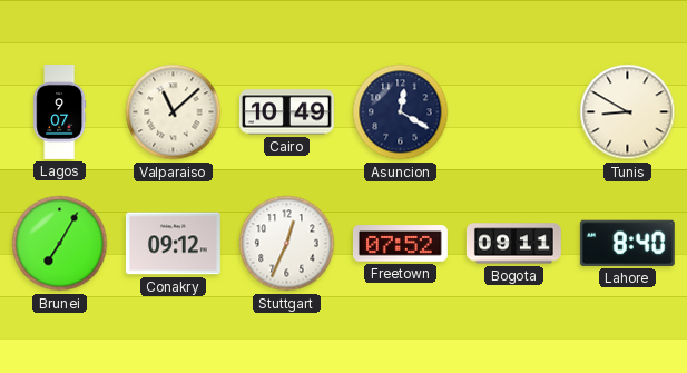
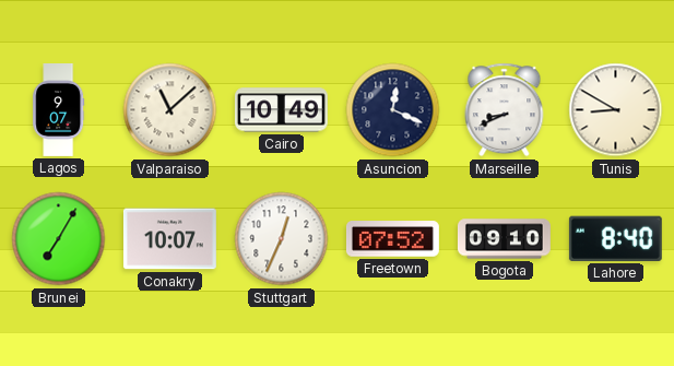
Asuncion: 12:20 -> 12:19 (393, 110)
Marseille: none -> 8:41 (505, 110)
Conakry: 09:12 -> 10:07 (169, 239)
Bogota: 09:11 -> 09:10 (504, 239)
